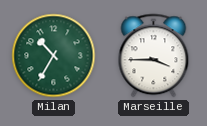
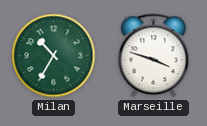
Marseille: 3:45 -> 3:48 (154, 56)
